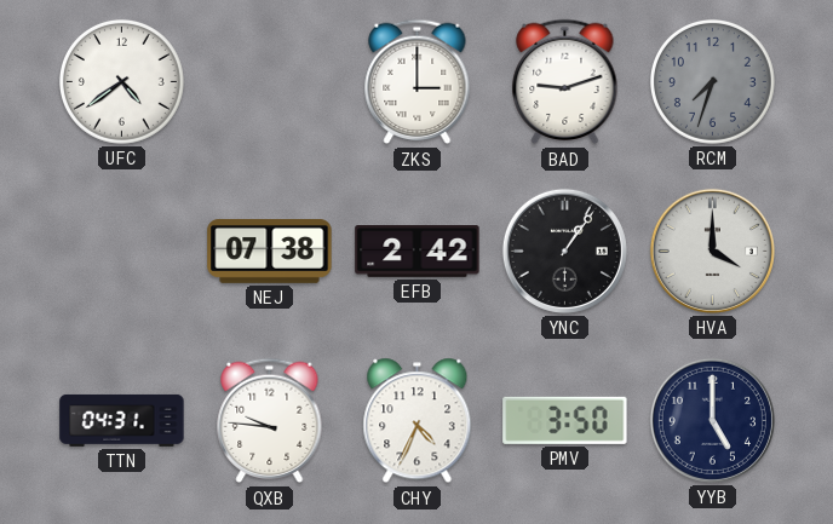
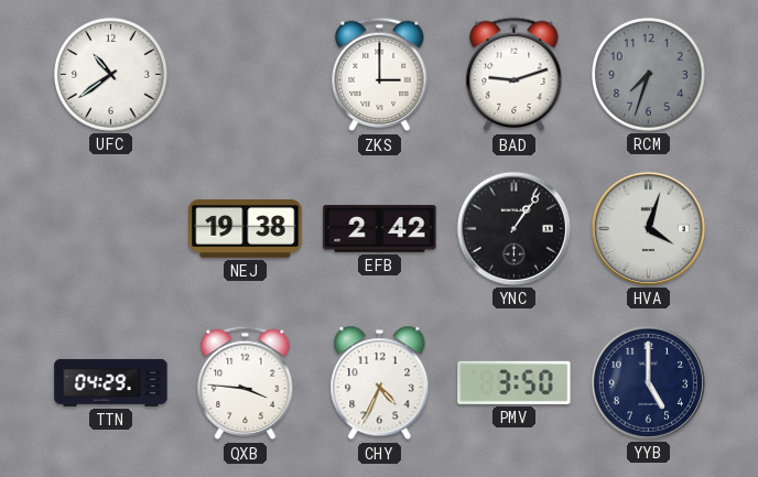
UFC: 4:39 -> 10:39 (110, 74)
NEJ: 07:38 -> 19:38 (246, 229)
HVA: 4:00 -> 4:03 (648, 228)
TTN: 04:31 -> 04:29 (111, 382)
QXB: 9:46 -> 3:46 (246, 383)
